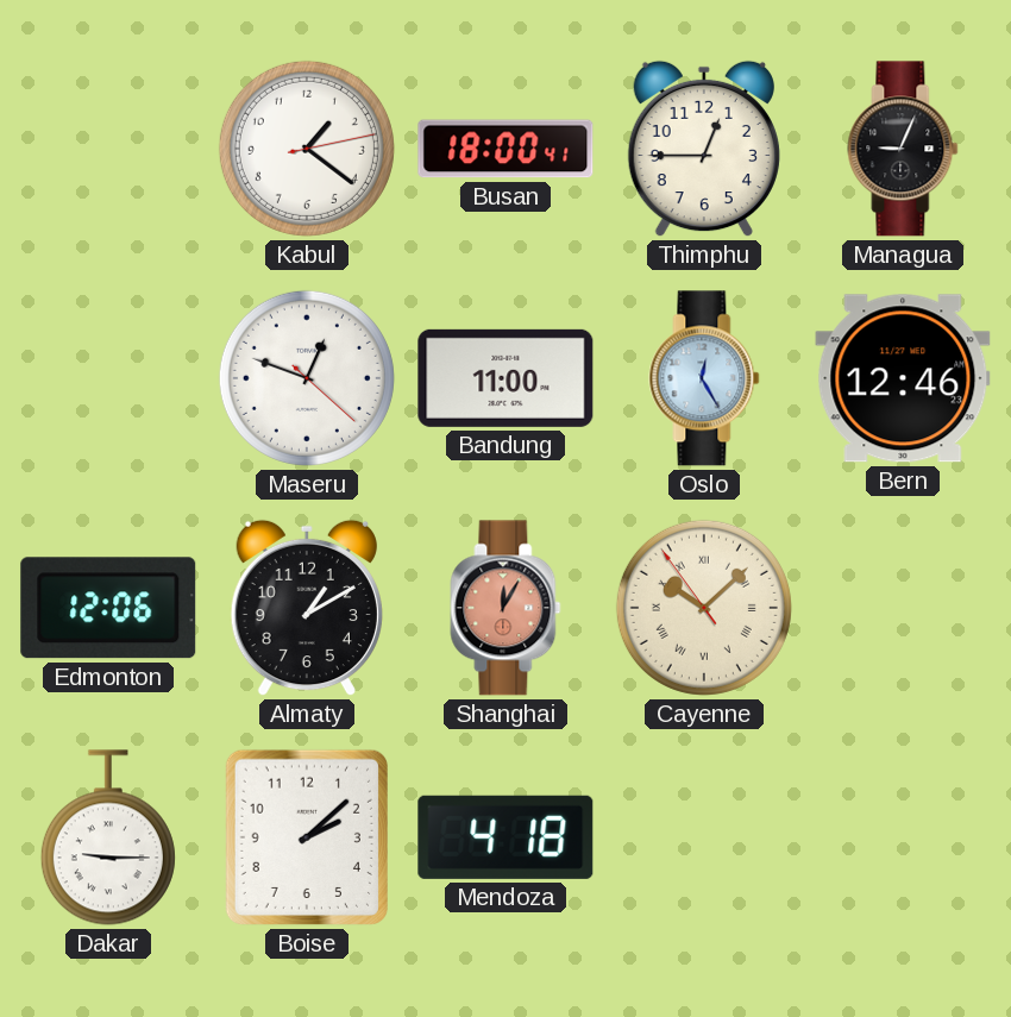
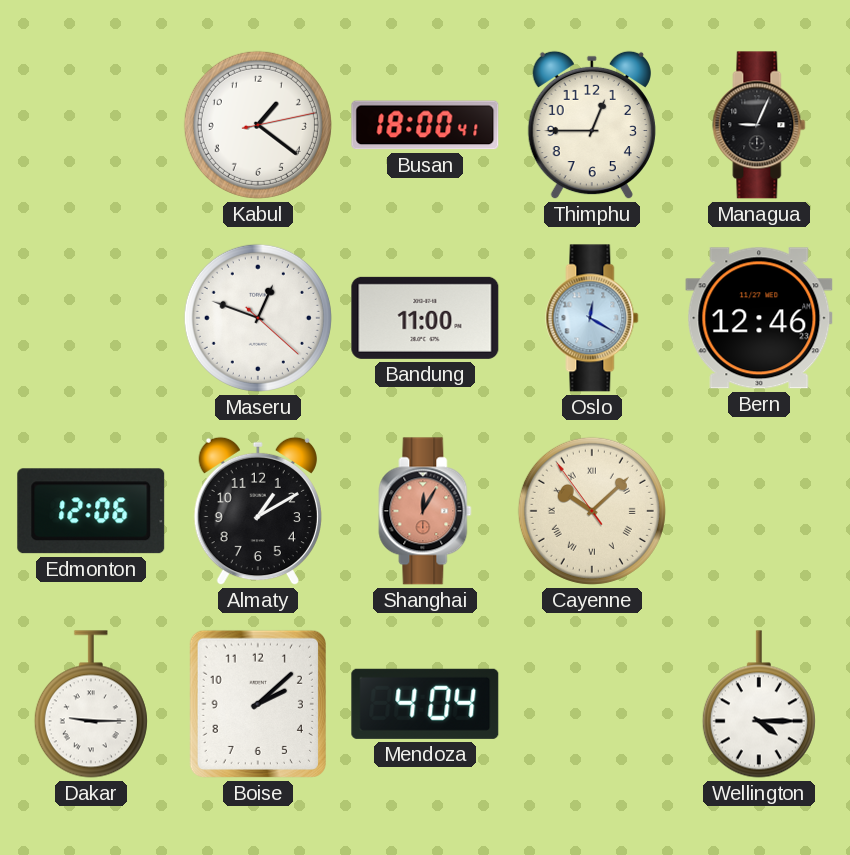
Oslo: 12:25 -> 12:20 (592, 318)
Mendoza: 4:18 -> 4:04 (425, 704)
Wellington: none -> 4:15 (759, 704)
